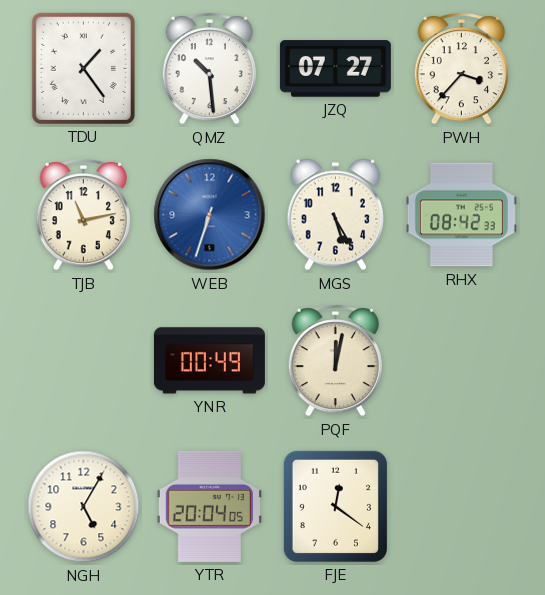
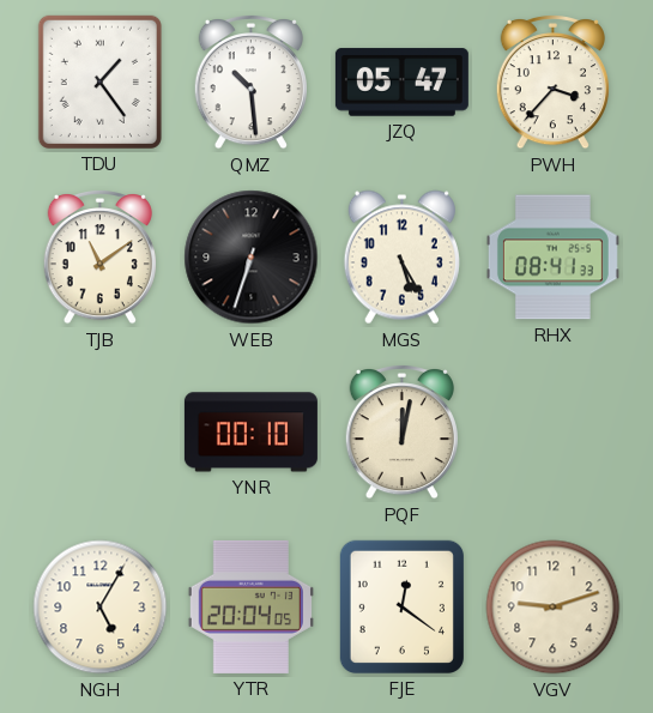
JZQ: 07:27 -> 05:47 (401, 83)
TJB: 11:13 -> 11:09 (99, 256)
WEB dial: blue -> black (252, 258)
RHX: 08:42 -> 08:41 (552, 258)
YNR: 00:49 -> 00:10 (250, 433)
VGV: none -> 9:12 (554, 608)
